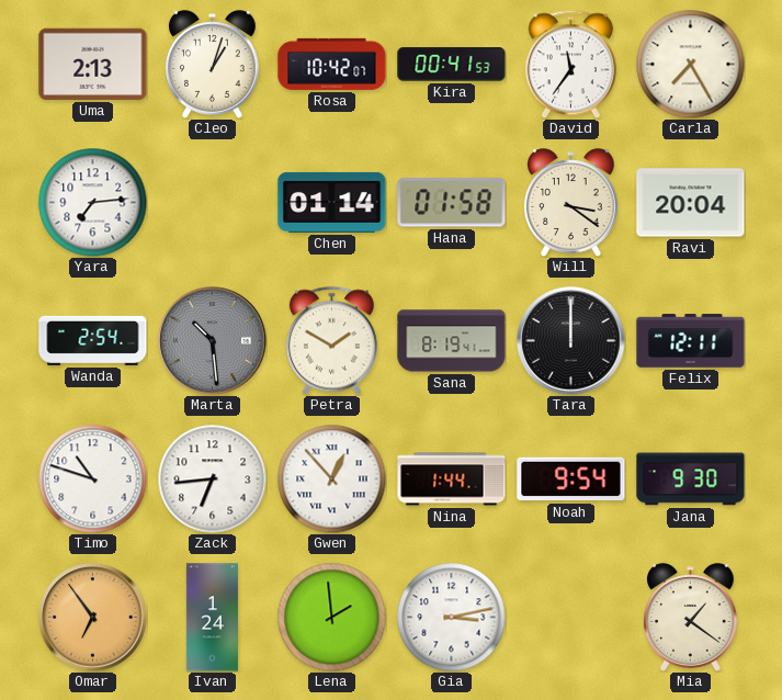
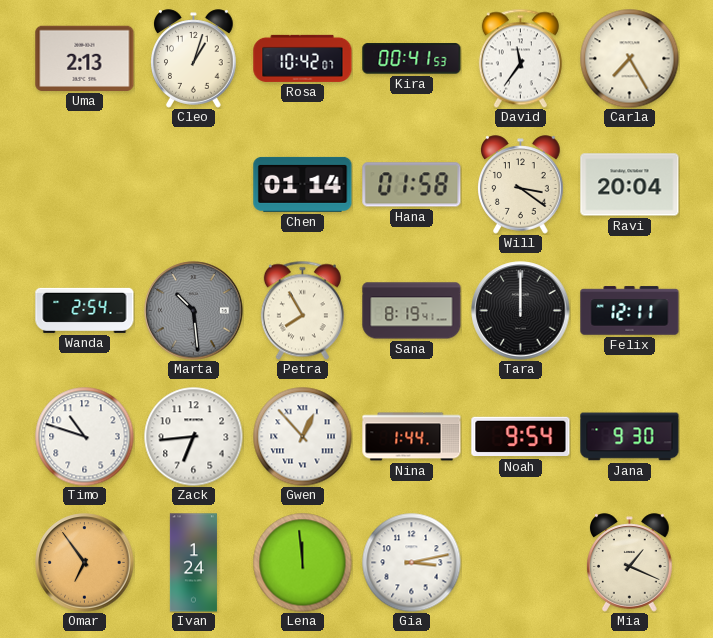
Yara: 7:14 -> none (93, 203)
Petra: 1:50 -> 7:55 (302, 310)
Lena: 1:59 -> 11:59 (303, 563)
Mia: 1:21 -> 1:19 (630, 563)
